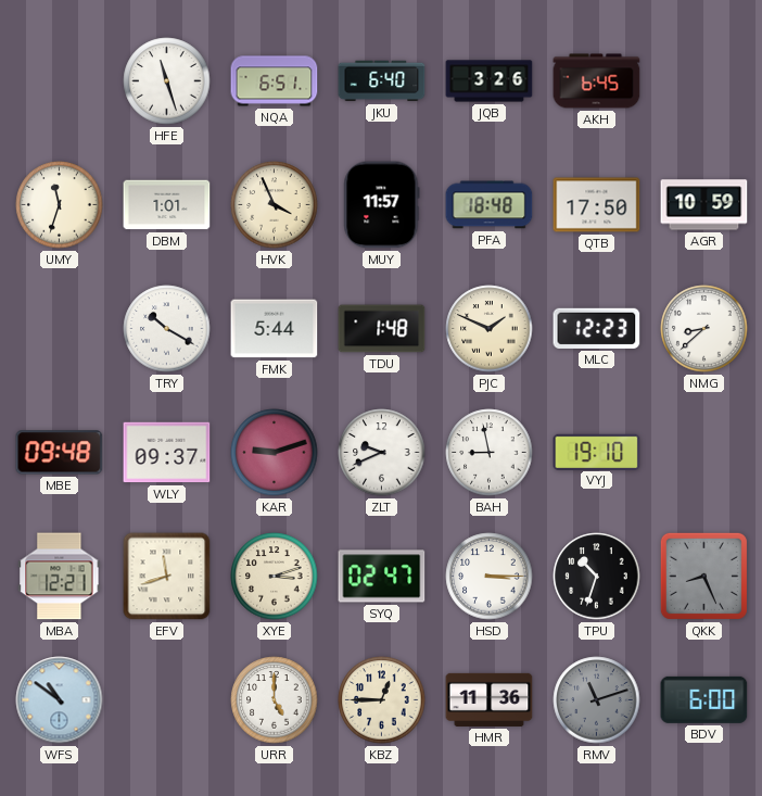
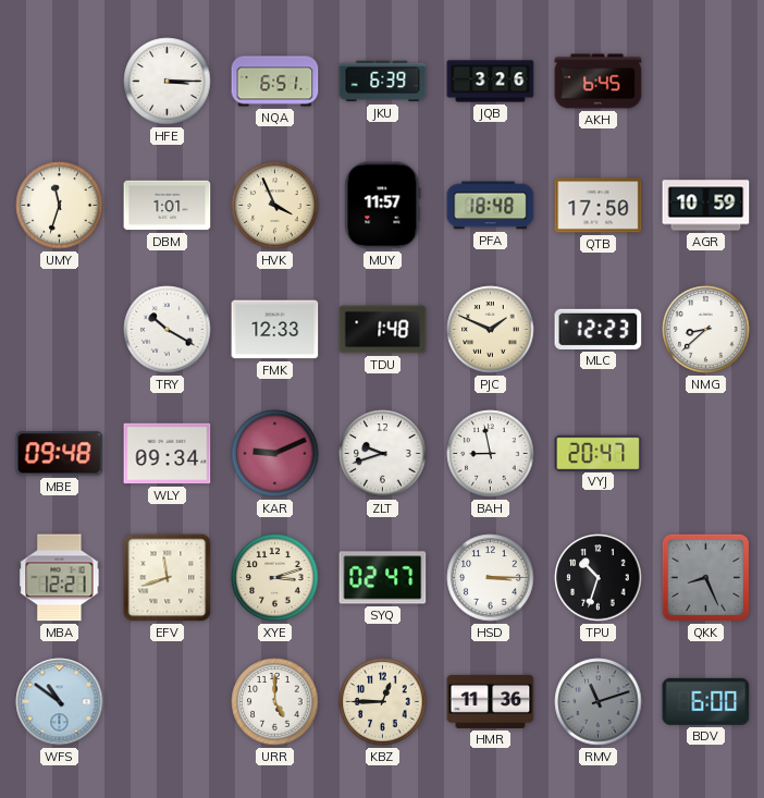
HFE: 11:27 -> 3:15 (168, 82)
JKU: 6:40 -> 6:39 (383, 82)
FMK: 5:44 -> 12:33 (275, 330)
WLY: 09:37 -> 09:34 (168, 454)
KAR: 9:12 -> 9:11 (275, 454)
ZLT: 9:41 -> 9:42 (383, 454)
VYJ: 19:10 -> 20:47 (599, 453)
